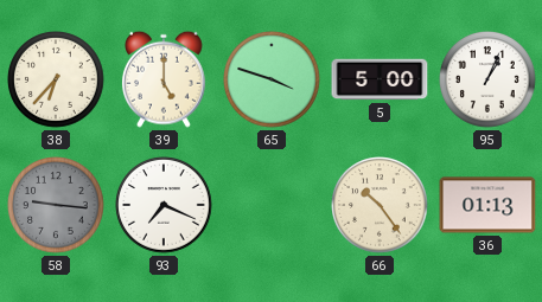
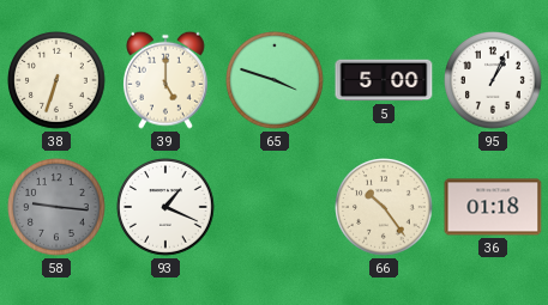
38: 6:37 -> 6:33 (58, 81)
93: 7:19 -> 1:19 (167, 208)
36: 01:13 -> 01:18 (493, 207)
